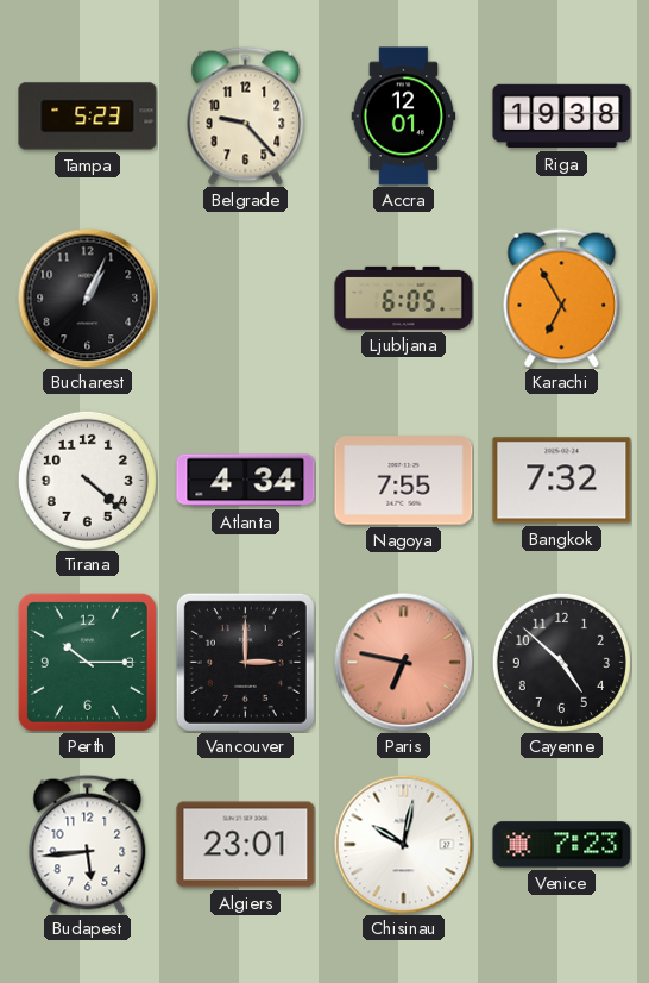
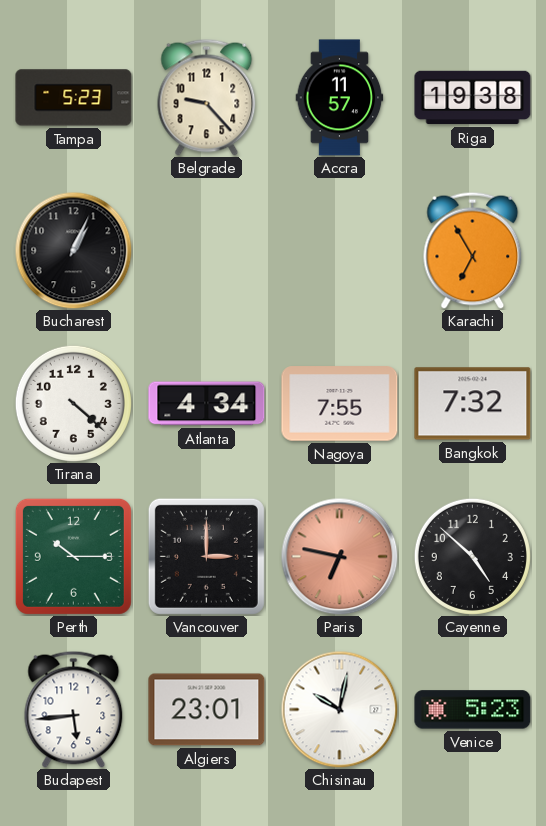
Accra: 12:01 -> 11:57 (340, 98)
Ljubljana: 6:05 -> none (404, 298)
Venice: 7:23 -> 5:23 (473, 710)
